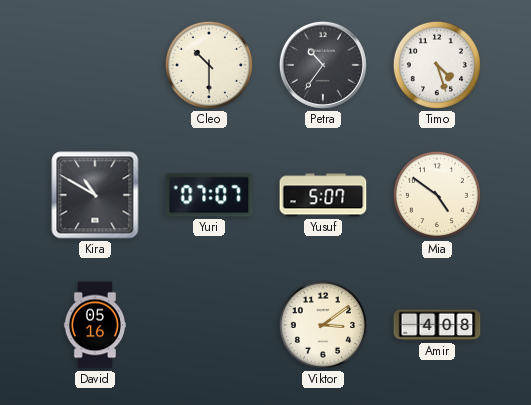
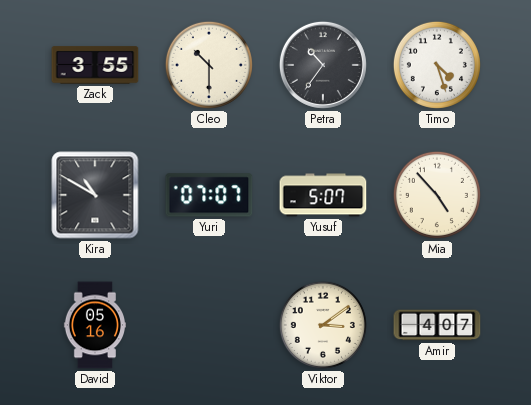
Zack: none -> 3:55 (95, 65)
Mia: 4:51 -> 4:53 (437, 195)
Amir: 4:08 -> 4:07 (437, 325)
